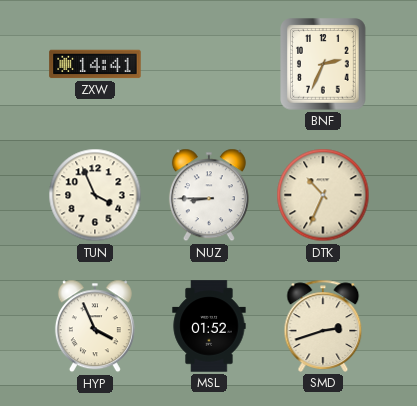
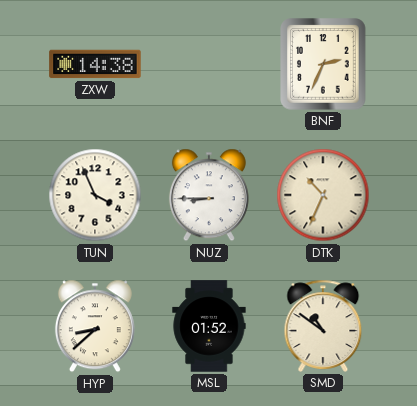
ZXW: 14:41 -> 14:38 (95, 64)
HYP: 3:56 -> 8:38 (95, 326)
SMD: 2:42 -> 10:51 (323, 326)
